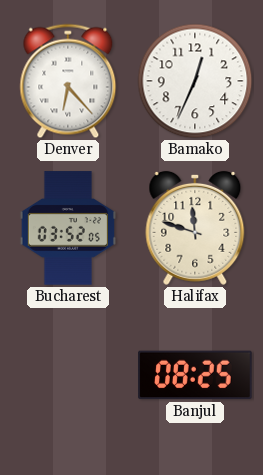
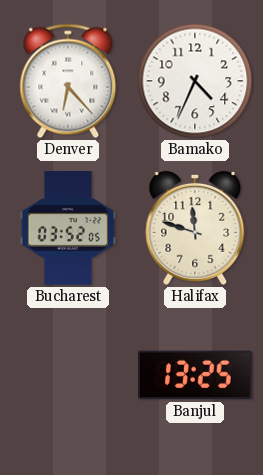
Bamako: 12:34 -> 4:34 (195, 81)
Banjul: 08:25 -> 13:25 (195, 375)
